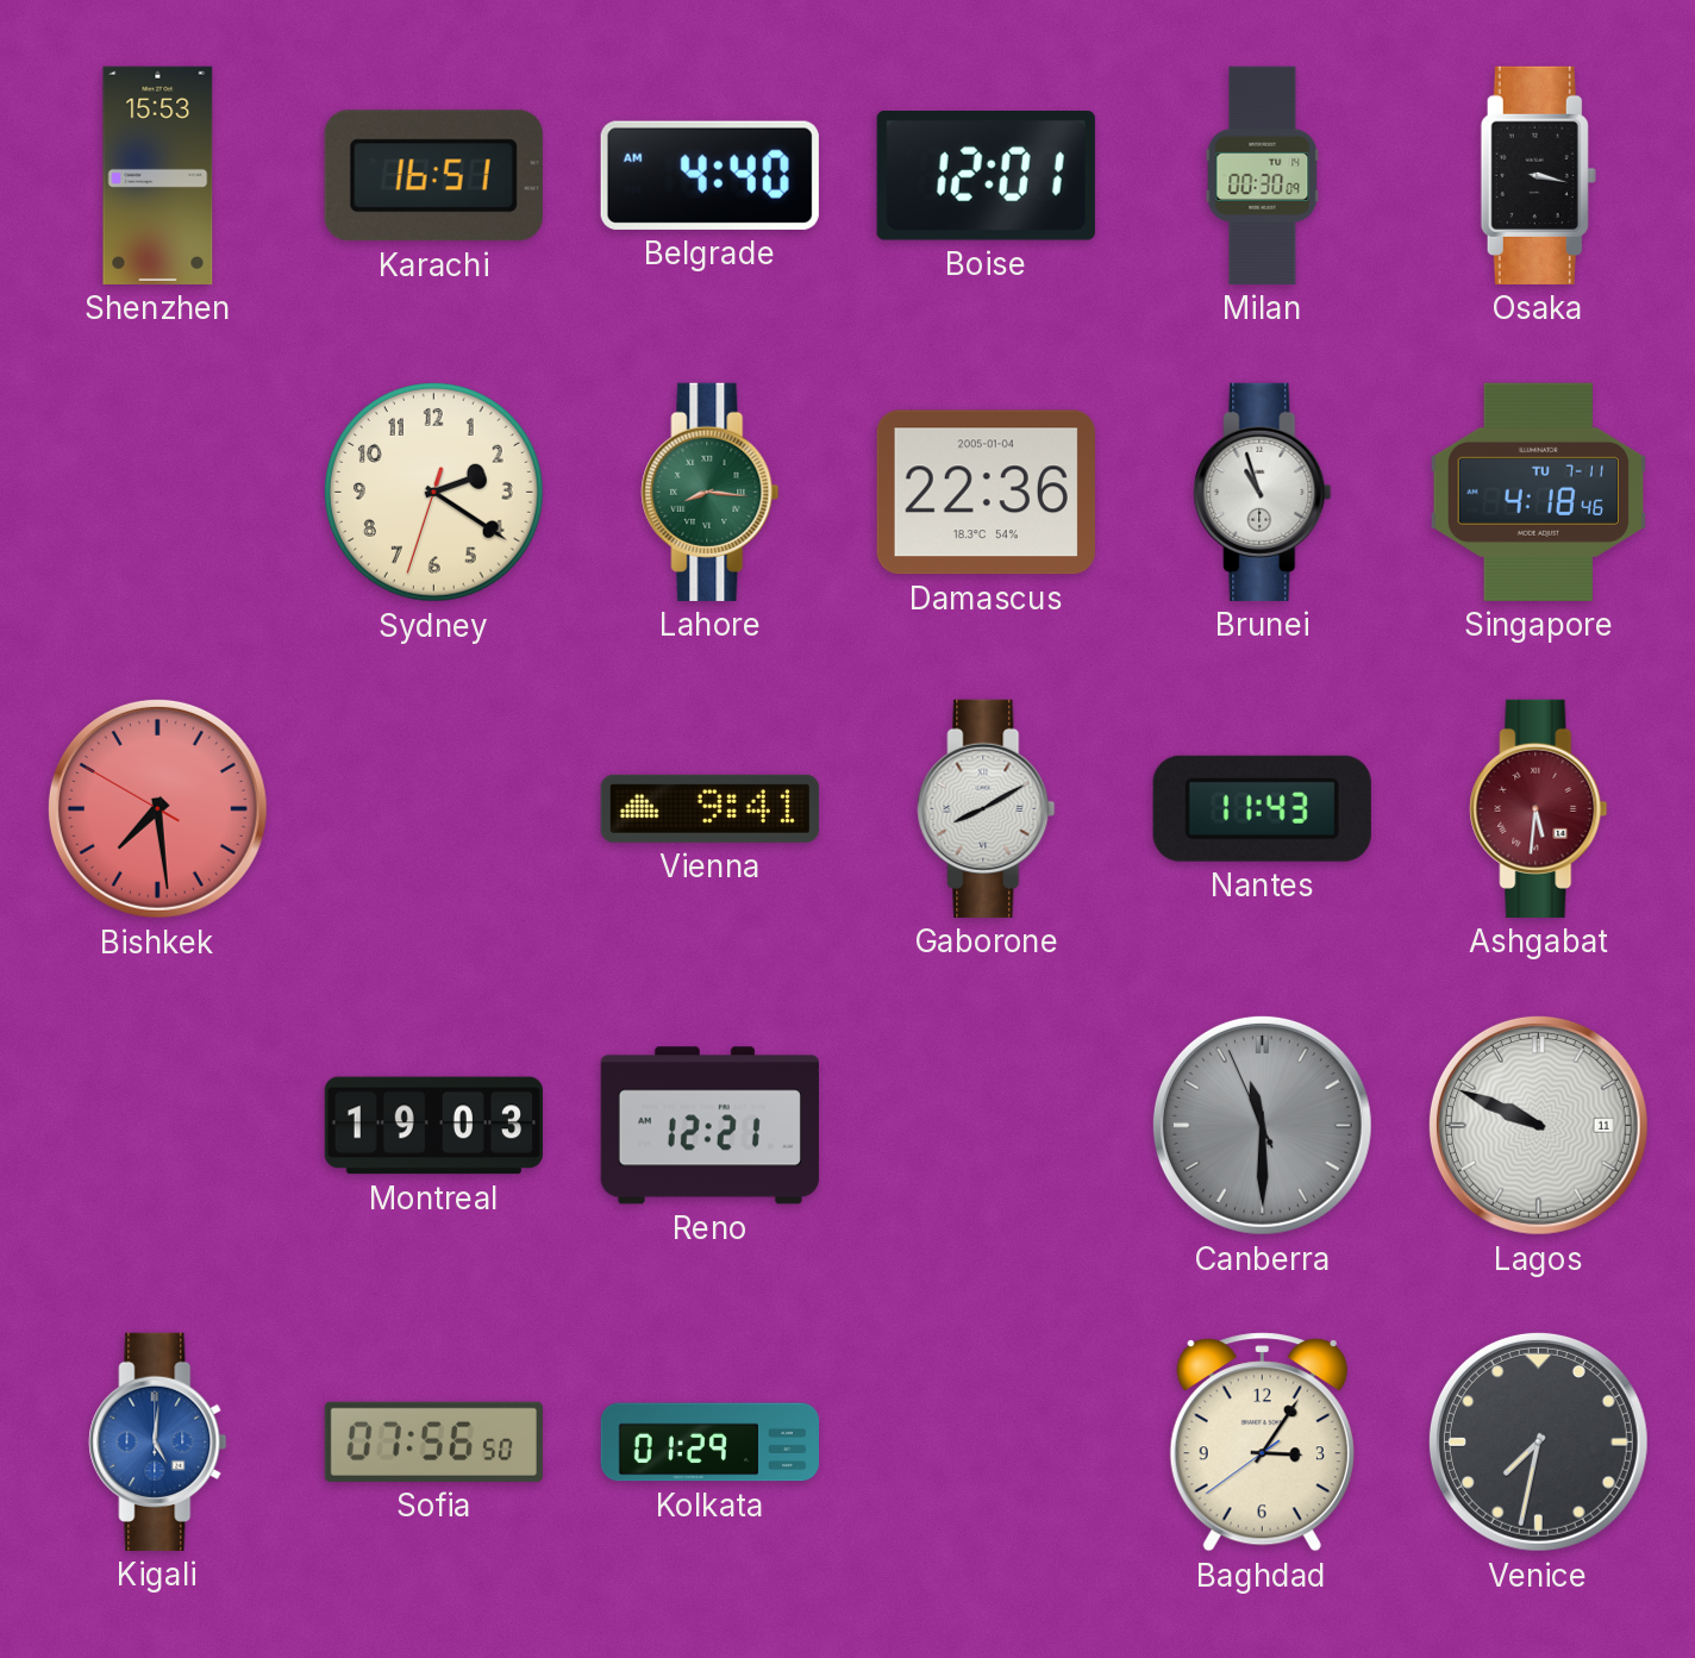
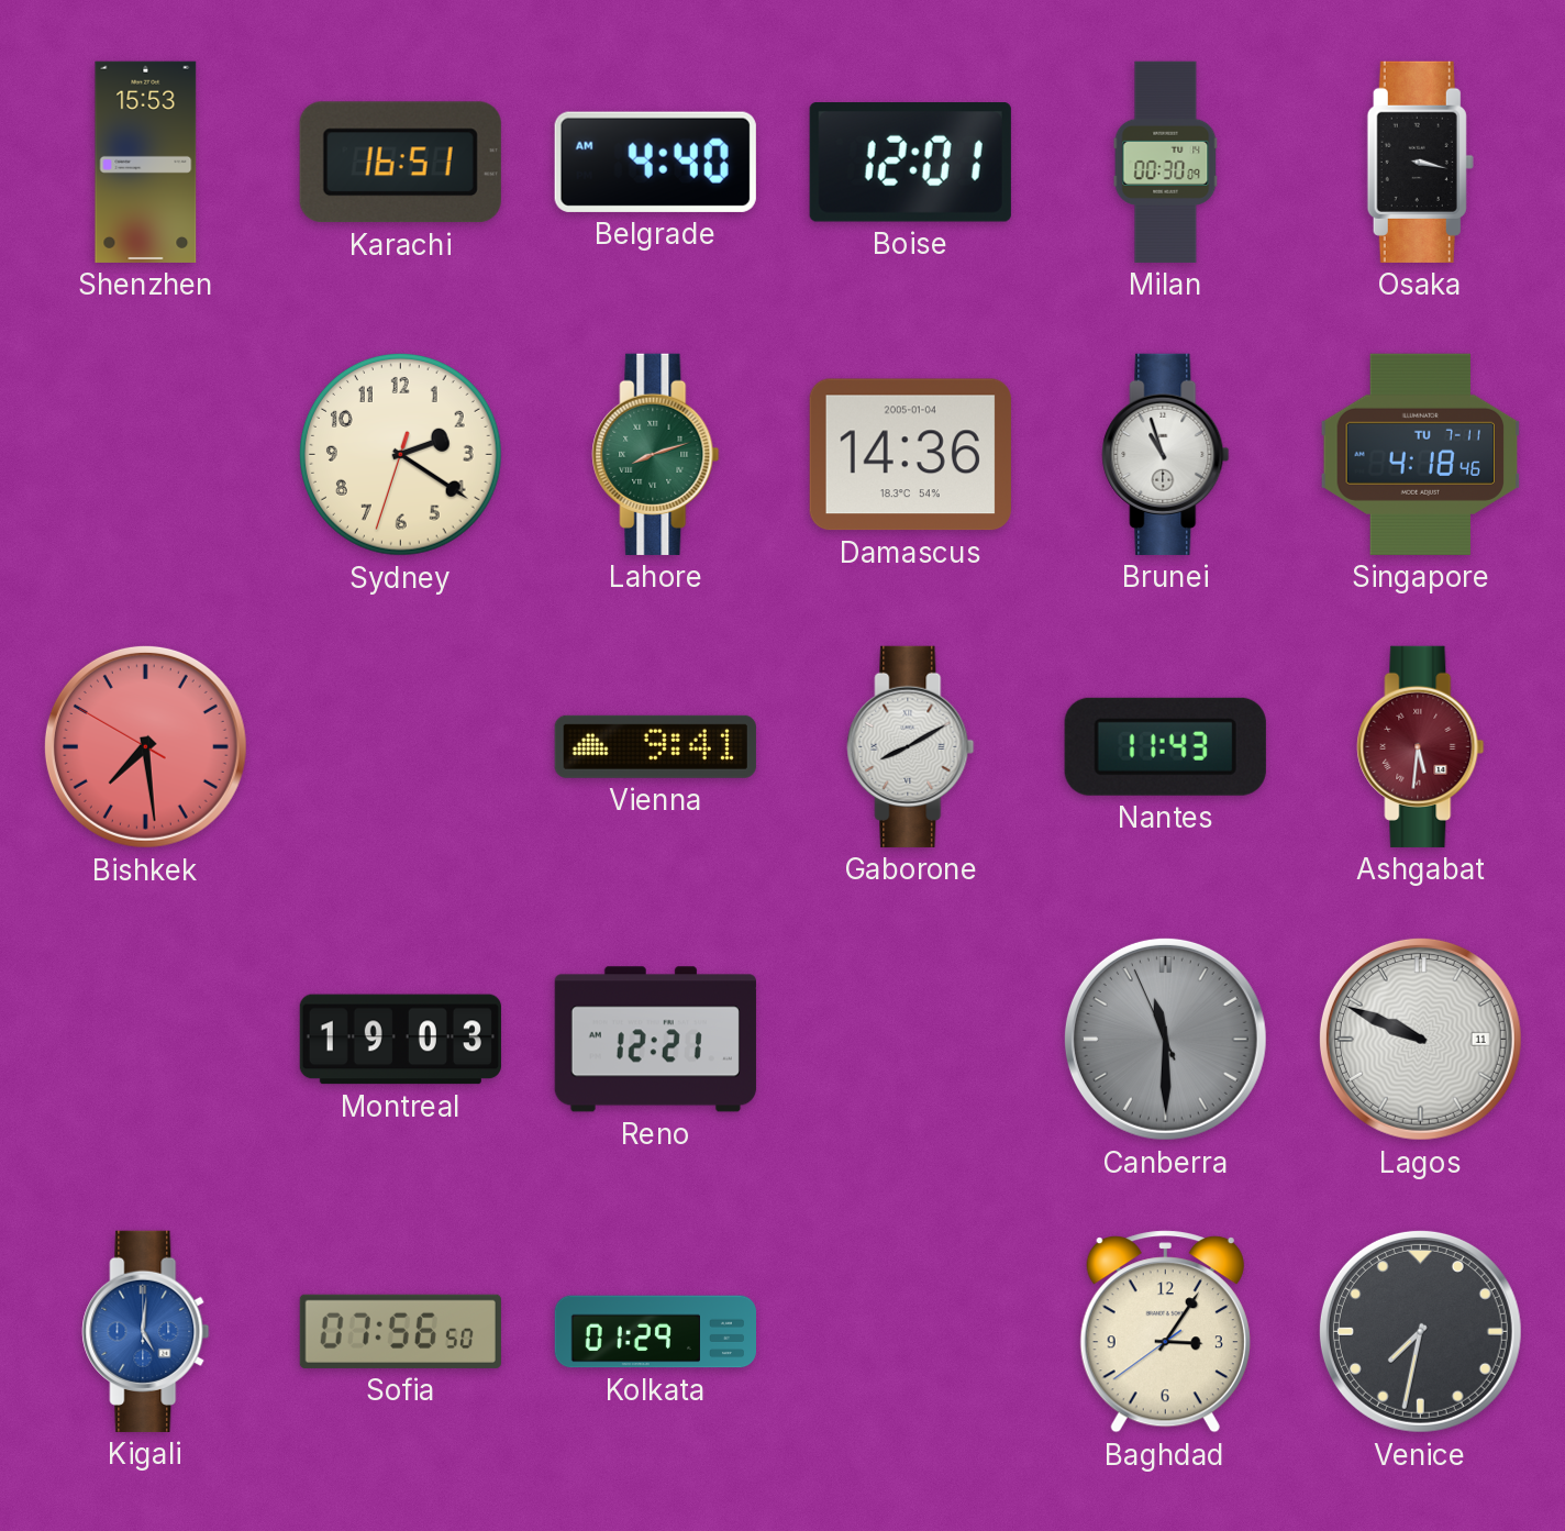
Lahore: 8:16 -> 8:12 (656, 454)
Damascus: 22:36 -> 14:36 (910, 455)
